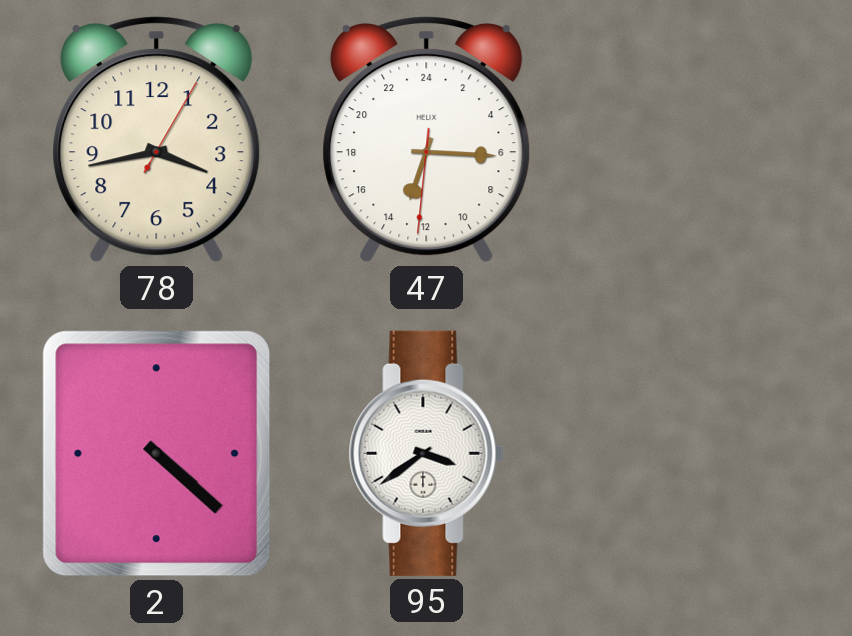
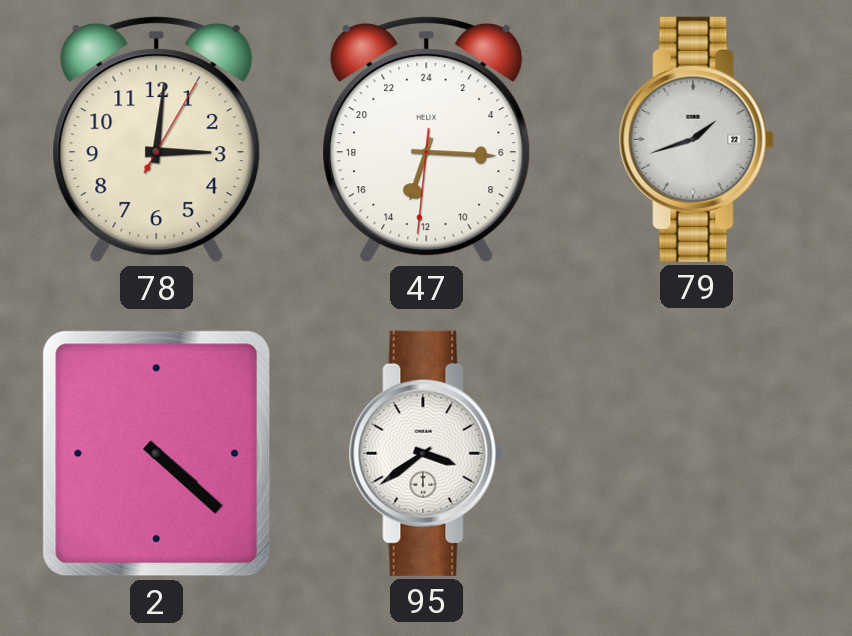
78: 3:43 -> 3:01 (157, 140)
79: none -> 1:42 (696, 139)
